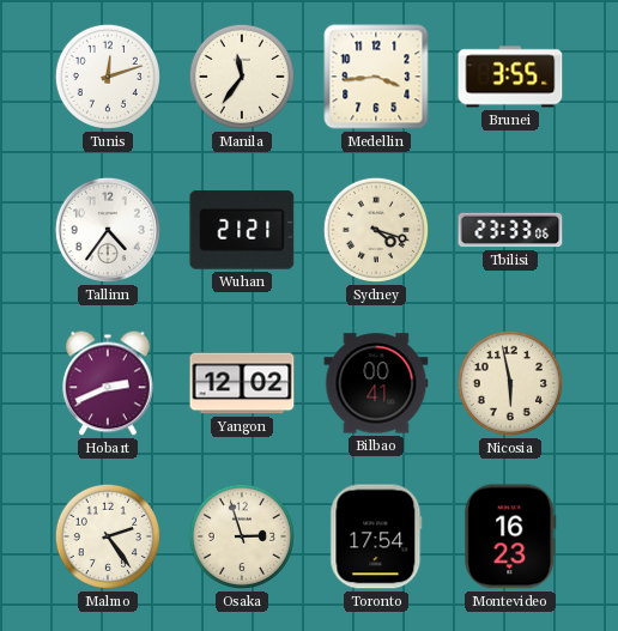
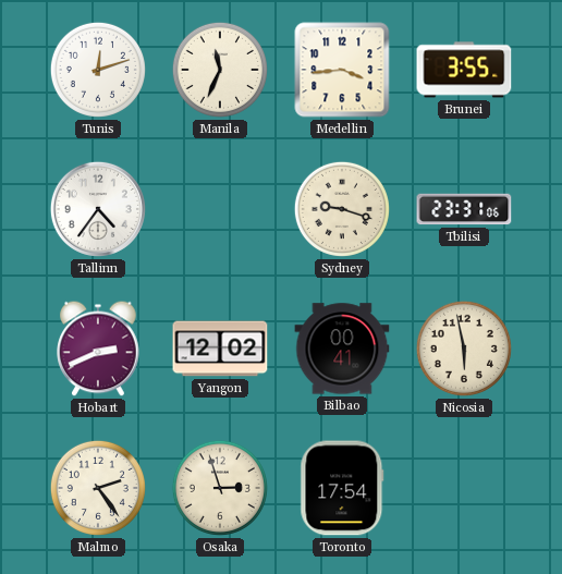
Manila: 11:36 -> 11:34 (220, 70)
Wuhan: 21:21 -> none (242, 231)
Sydney: 4:18 -> 9:18 (342, 209)
Tbilisi: 23:33 -> 23:31 (464, 209)
Montevideo: 16:23 -> none (510, 536)
